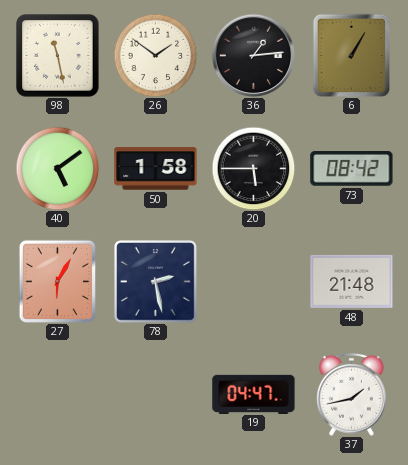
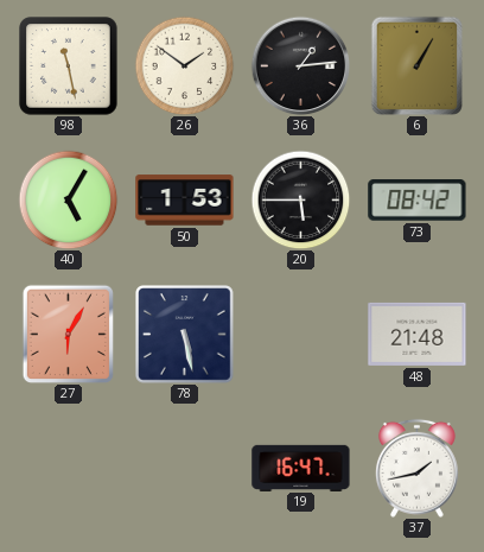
40: 5:09 -> 5:05 (68, 199)
50: 1:58 -> 1:53 (185, 201)
78: 2:28 -> 5:28 (185, 335)
19: 04:47 -> 16:47 (301, 468)
